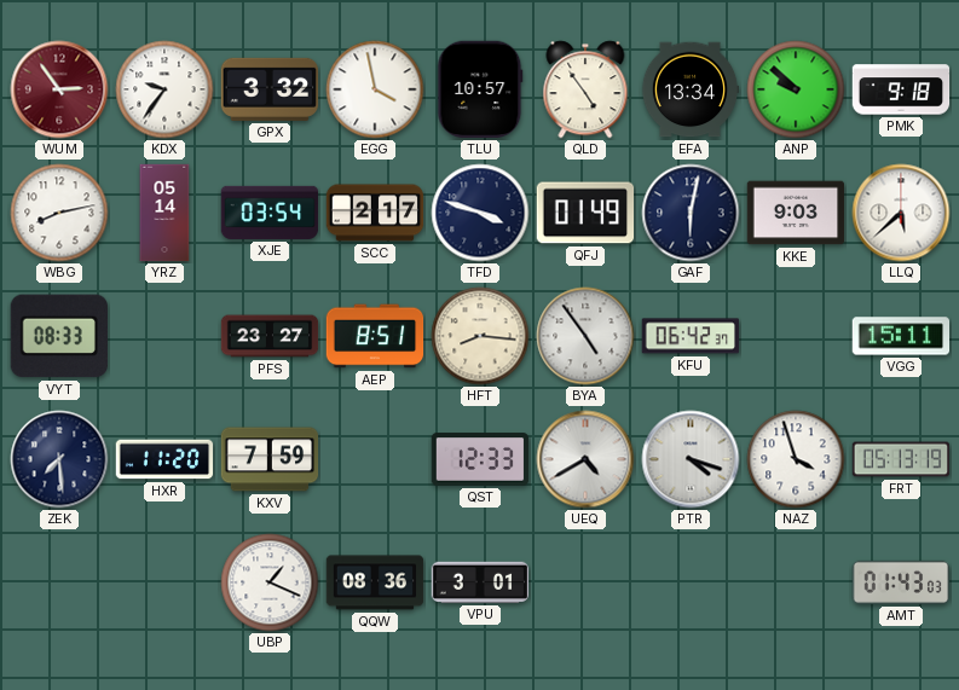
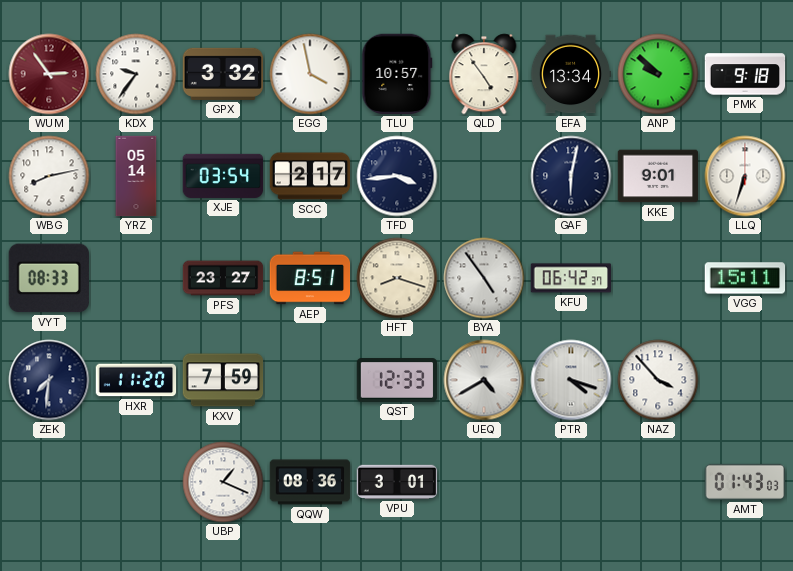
TFD: 3:48 -> 3:44 (397, 176)
QFJ: 01:49 -> none (585, 213)
KKE: 9:03 -> 9:01 (658, 176)
LLQ: 5:38 -> 6:33 (745, 176)
HFT: 8:16 -> 8:18 (397, 278)
ZEK: 7:29 -> 7:31 (49, 380)
NAZ: 3:57 -> 3:53 (658, 380)
FRT: 05:13 -> none (901, 459)
